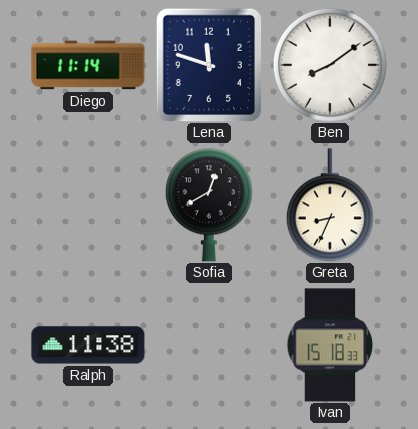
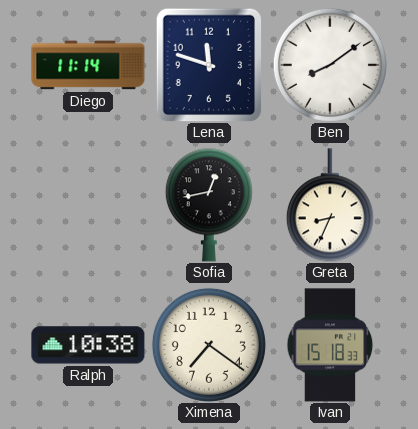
Sofia: 12:40 -> 12:43 (209, 205)
Ralph: 11:38 -> 10:38 (88, 345)
Ximena: none -> 7:21 (209, 345)
